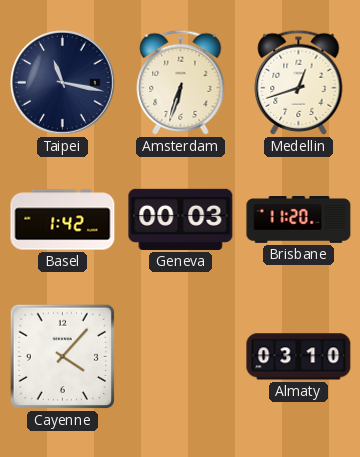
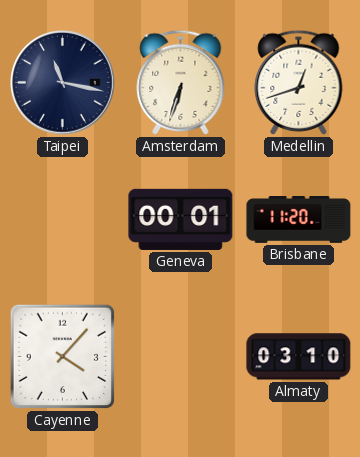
Basel: 1:42 -> none (63, 220)
Geneva: 00:03 -> 00:01 (181, 219)
